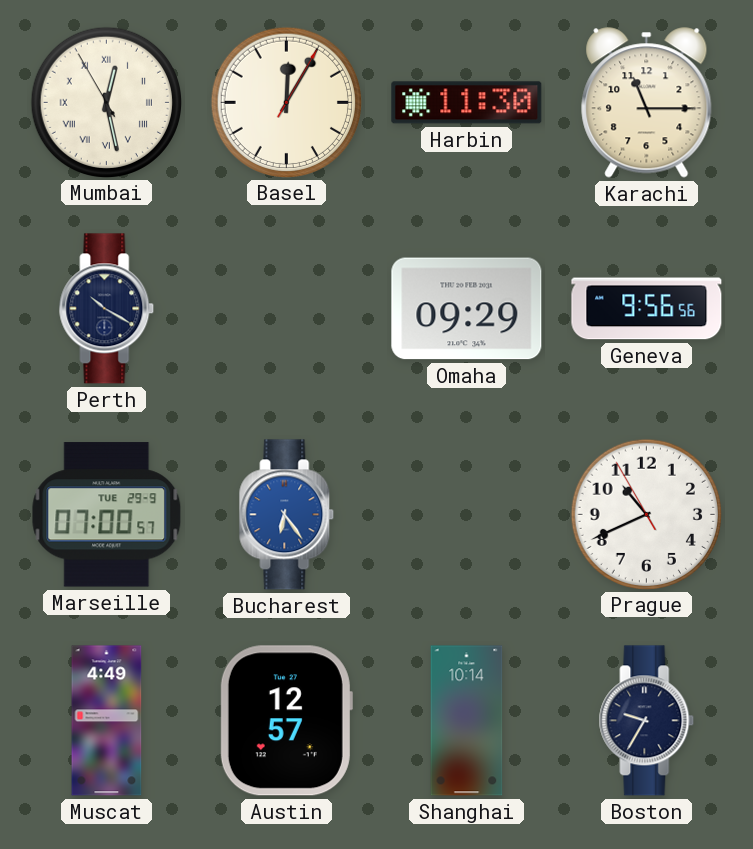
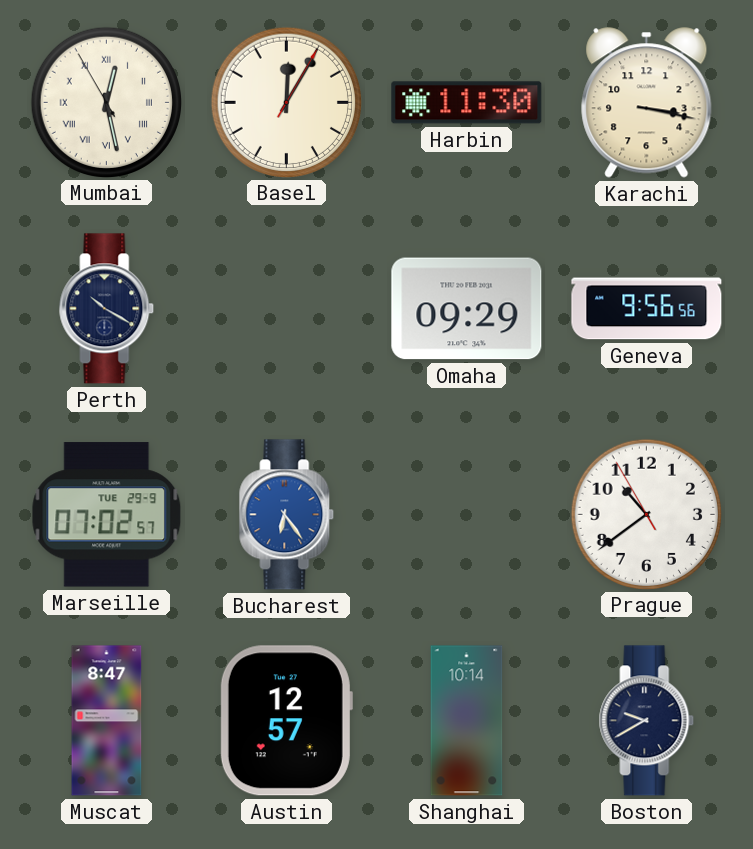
Karachi: 11:15 -> 3:17 (647, 103)
Marseille: 07:00 -> 07:02 (107, 515)
Prague: 10:40 -> 10:38 (646, 514)
Muscat: 4:49 -> 8:47 (107, 721)
Boston: 9:35 -> 9:40 (647, 721)
